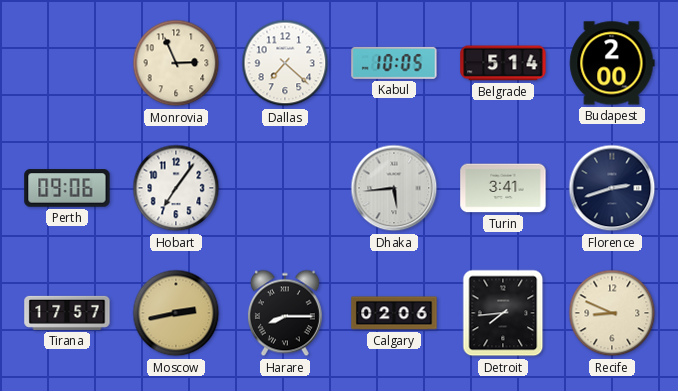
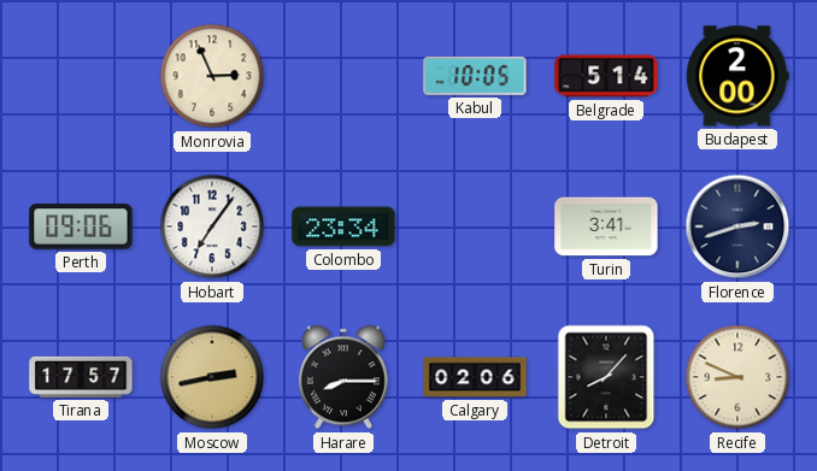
Dallas: 7:22 -> none (285, 63)
Colombo: none -> 23:34 (343, 226)
Dhaka: 5:44 -> none (394, 188)
Detroit: 7:44 -> 8:07 (606, 377)
